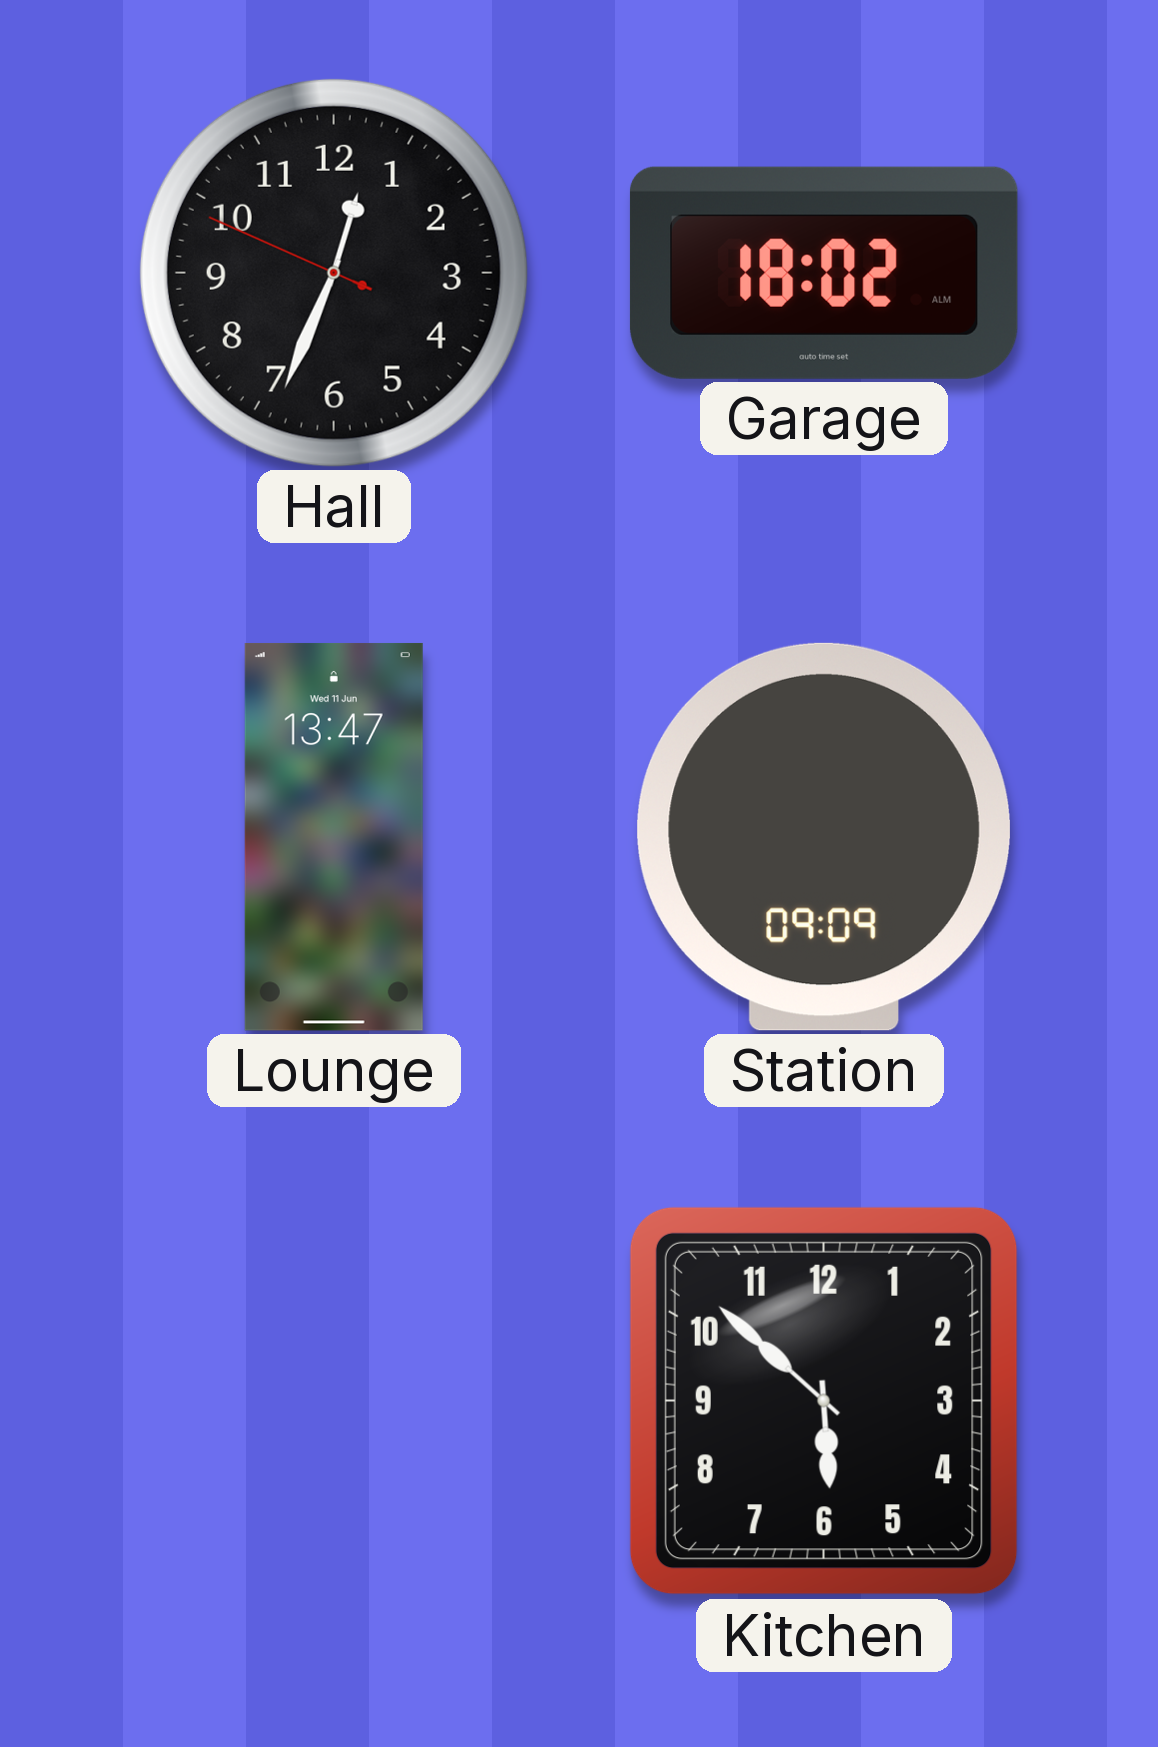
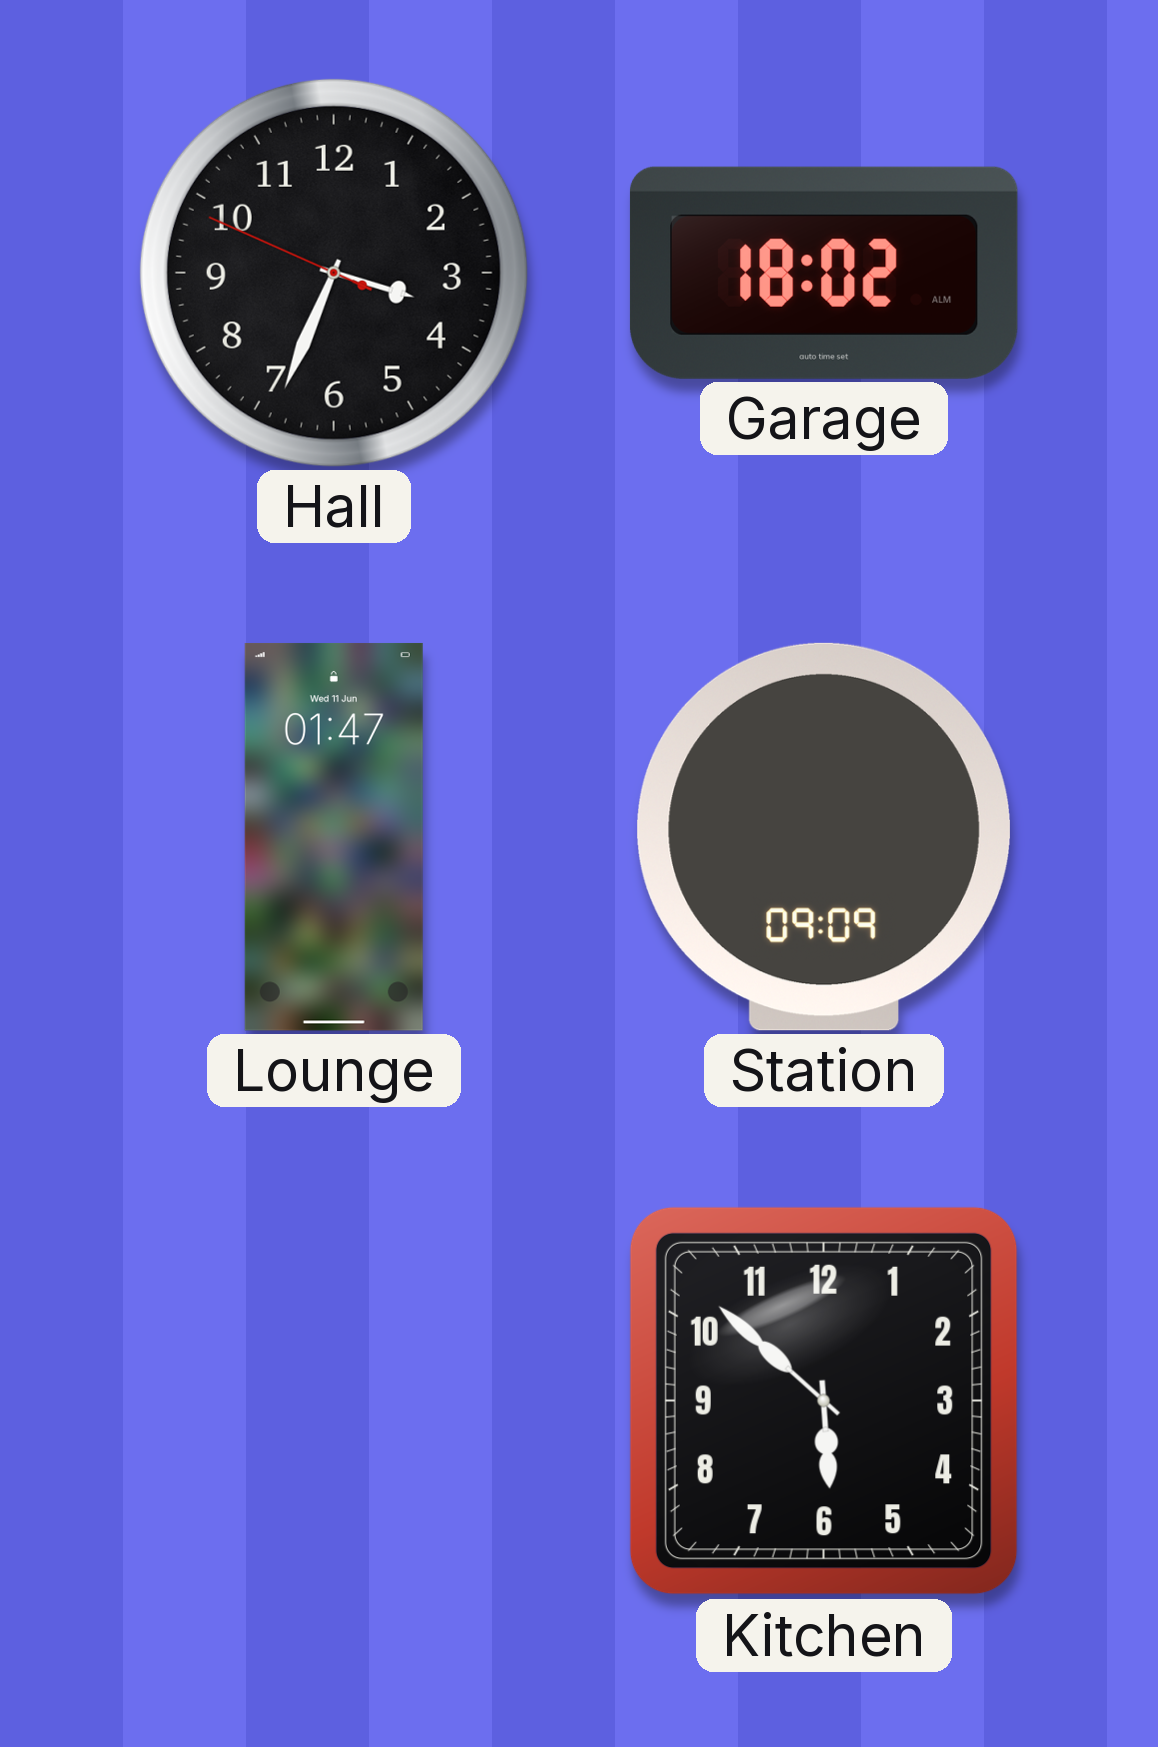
Hall: 12:33 -> 3:33 (334, 273)
Lounge: 13:47 -> 01:47 (334, 837)
